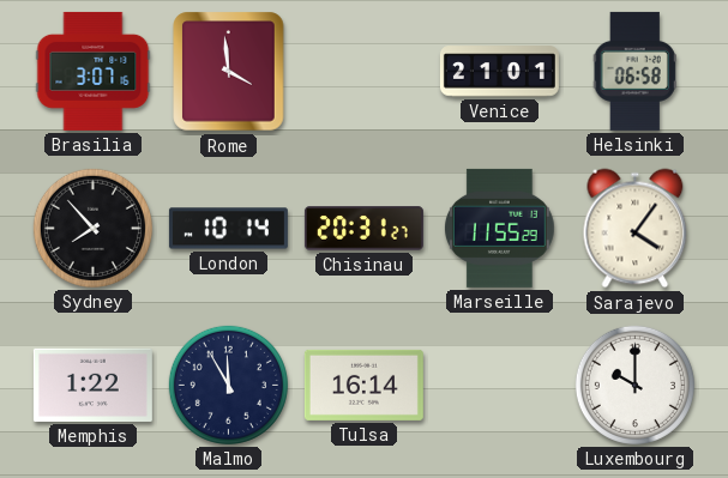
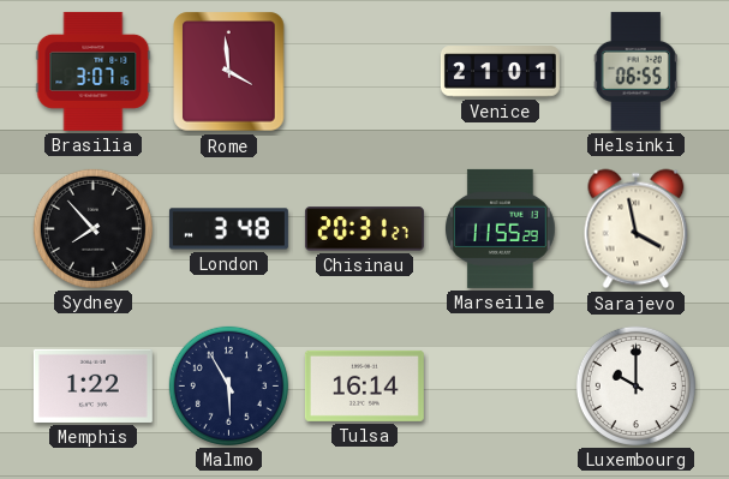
Helsinki: 06:58 -> 06:55 (635, 71)
London: 10:14 -> 3:48 (228, 229)
Sarajevo: 4:06 -> 3:58 (637, 229)
Malmo: 11:55 -> 5:55 (228, 385)
